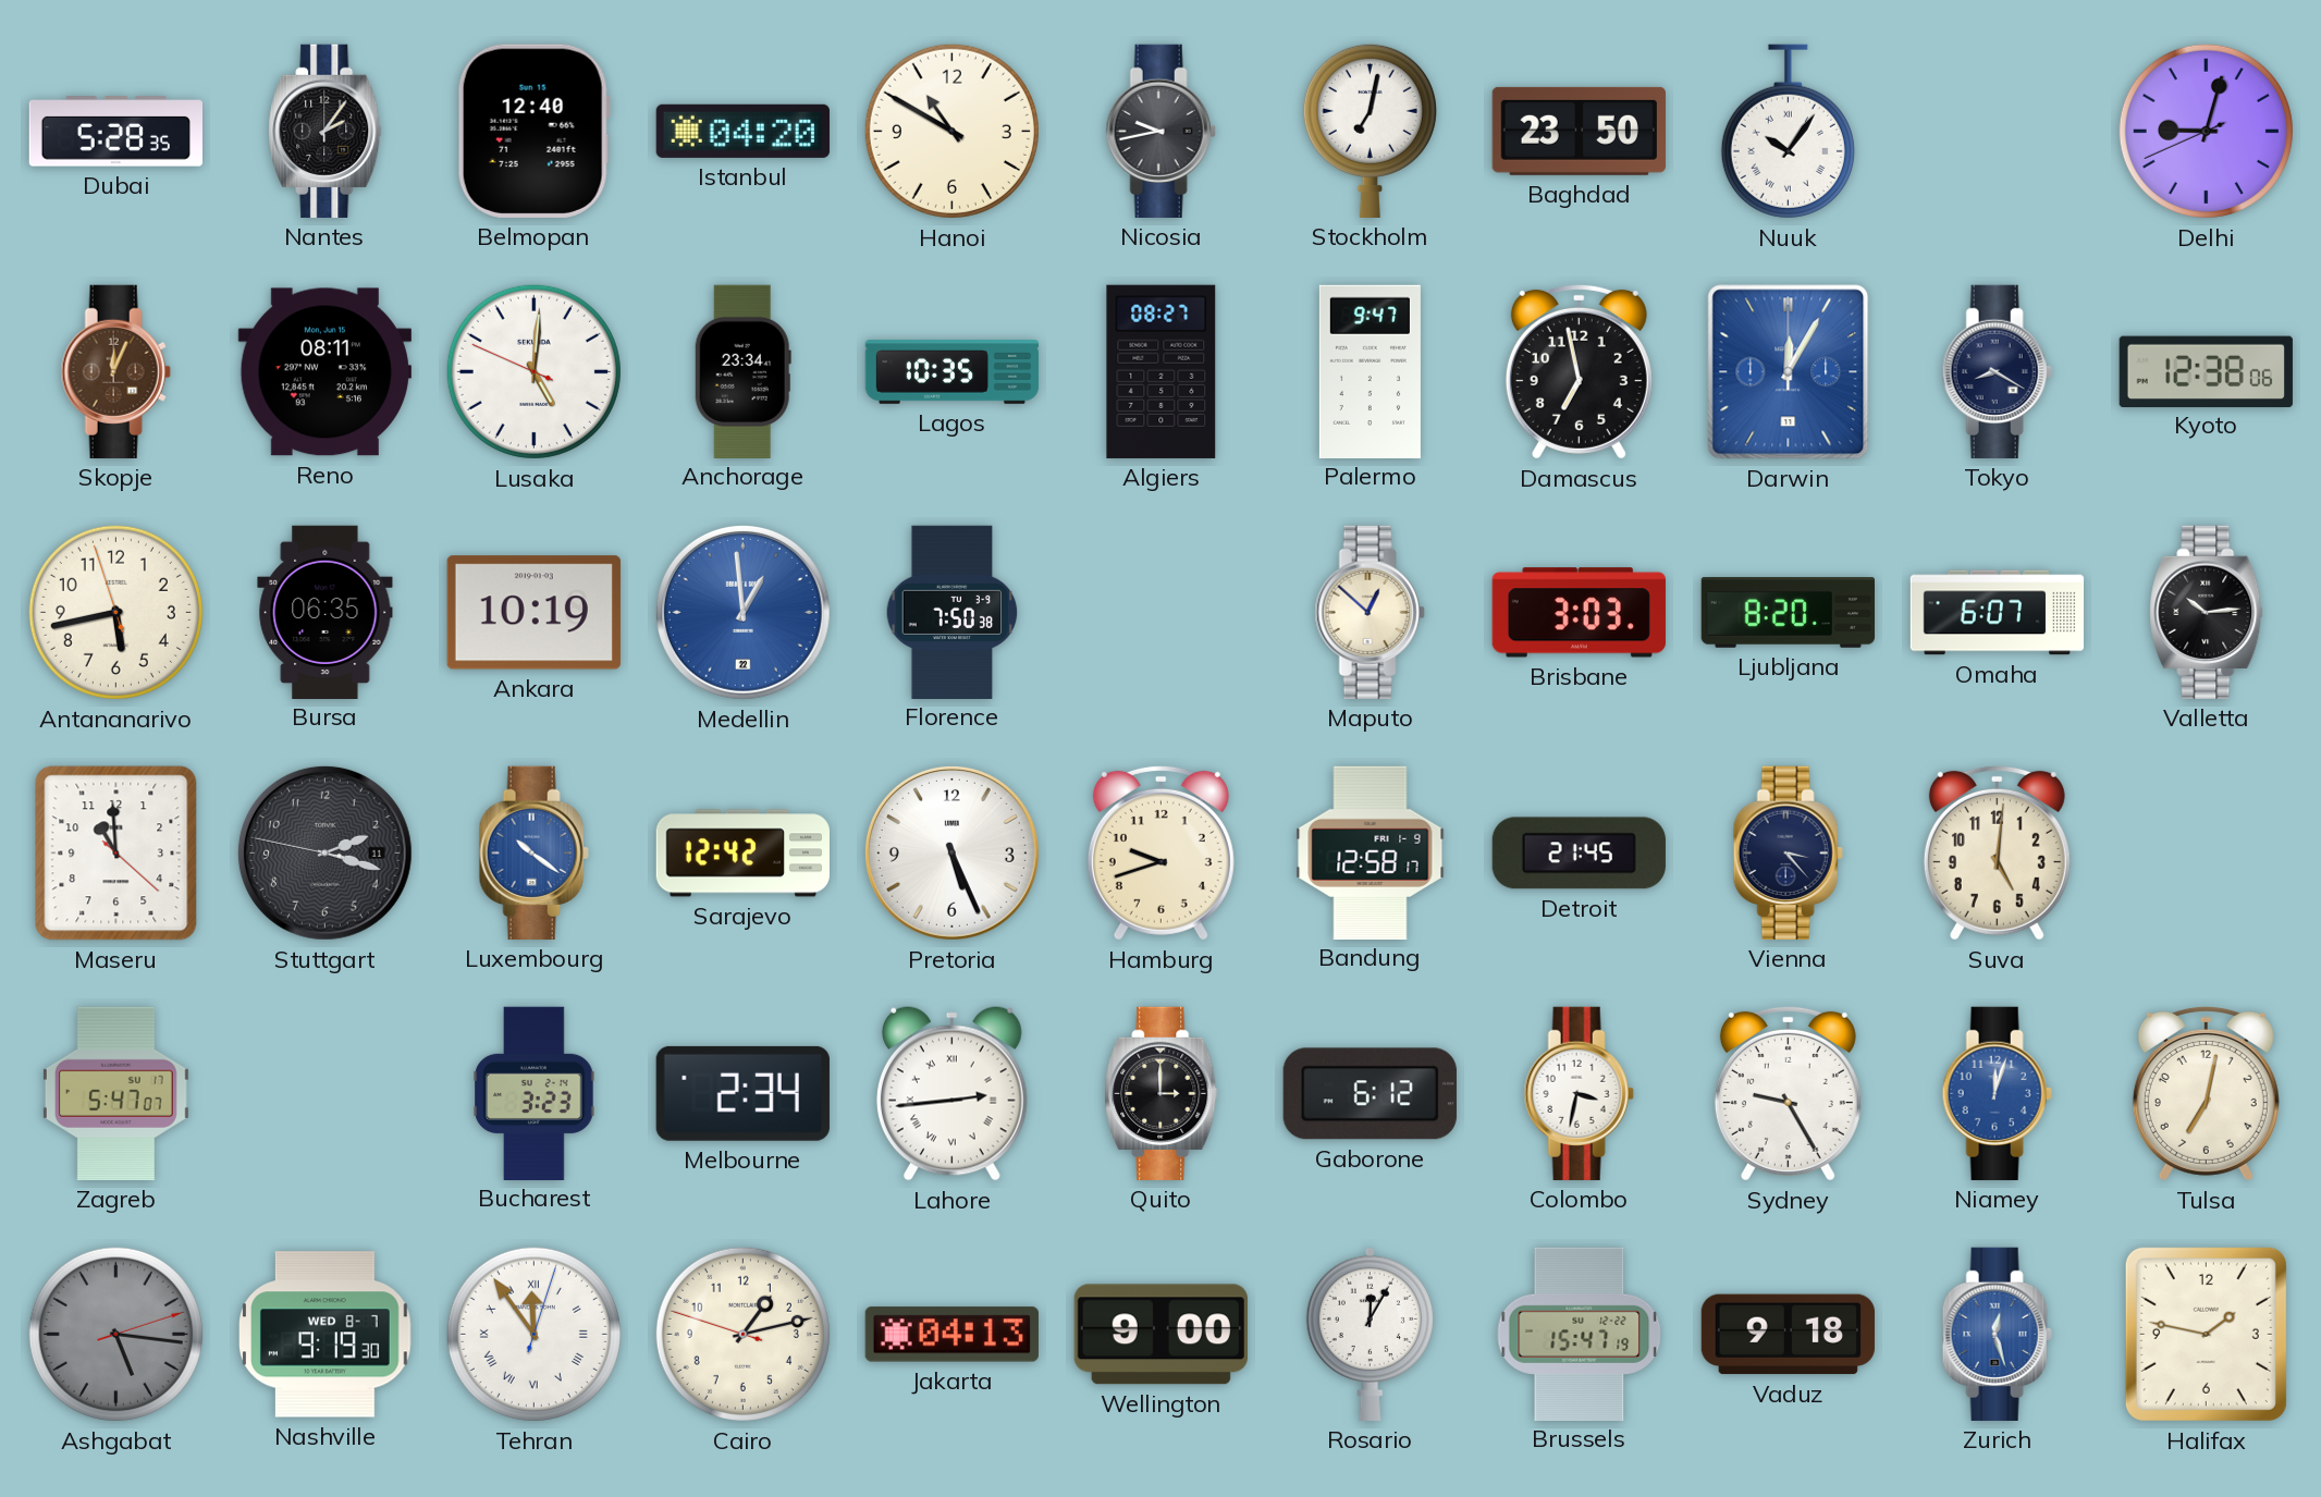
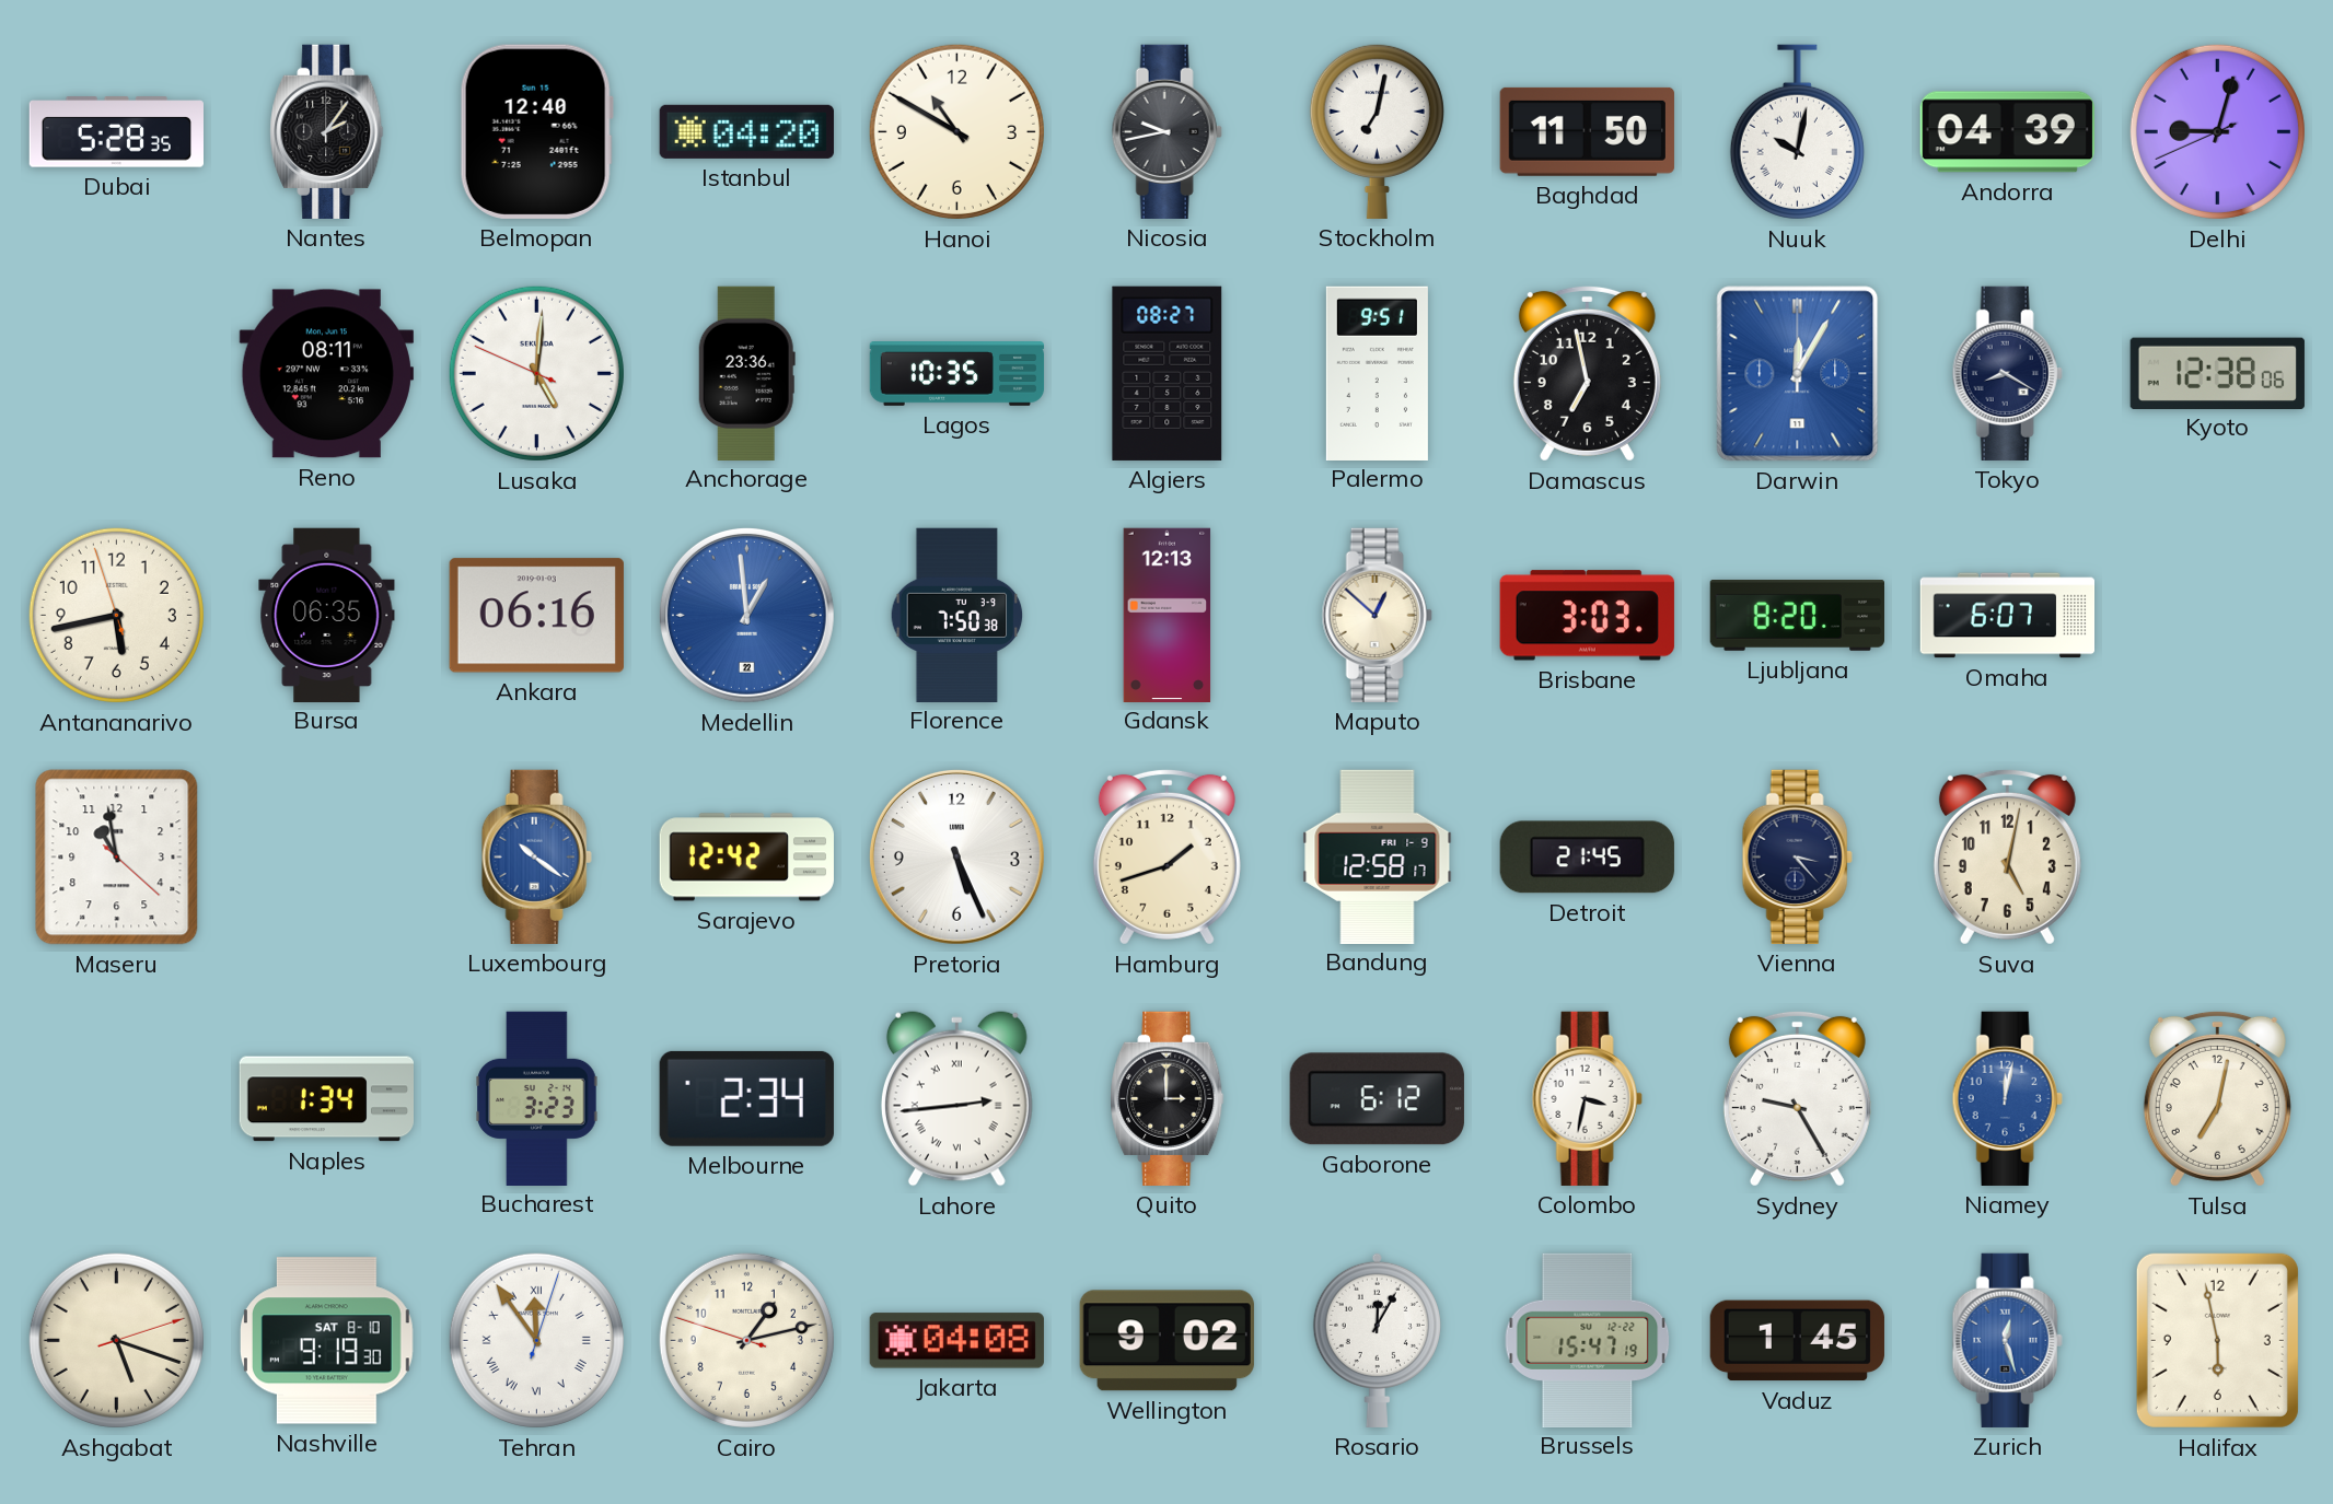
Baghdad: 23:50 -> 11:50 (1587, 131)
Nuuk: 10:06 -> 10:02 (1797, 132)
Andorra: none -> 04:39 (2007, 132)
Skopje: 12:04 -> none (115, 371)
Anchorage: 23:34 -> 23:36 (746, 373)
Palermo: 9:47 -> 9:51 (1377, 373)
Ankara: 10:19 -> 06:16 (536, 616)
Gdansk: none -> 12:13 (1168, 615)
Valletta: 10:14 -> none (2207, 612)
Maseru: 10:59 -> 10:58 (117, 858)
Stuttgart: 2:17 -> none (324, 852)
Hamburg: 9:42 -> 1:42 (1166, 856)
Suva: 5:01 -> 5:02 (2007, 856)
Zagreb: 5:47 -> none (115, 1093)
Naples: none -> 1:34 (326, 1099)
Niamey: 12:03 -> 12:02 (2007, 1098)
Ashgabat: 5:16 -> 5:18 (116, 1340)
Ashgabat dial: grey -> cream (116, 1340)
Nashville date: WED 8-7 -> SAT 8-10 (327, 1341)
Jakarta: 04:13 -> 04:08 (956, 1341)
Wellington: 9:00 -> 9:02 (1166, 1341)
Vaduz: 9:18 -> 1:45 (1797, 1341)
Halifax: 1:47 -> 5:58 (2217, 1340)
